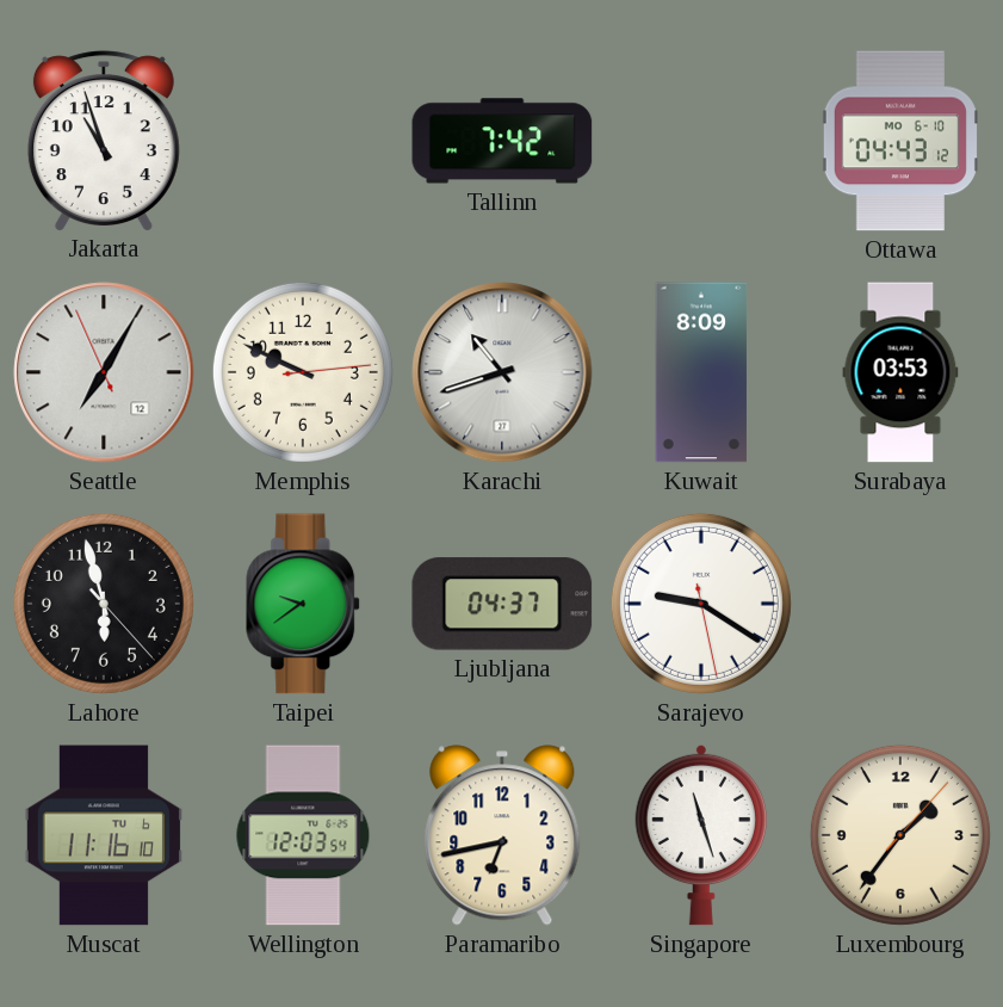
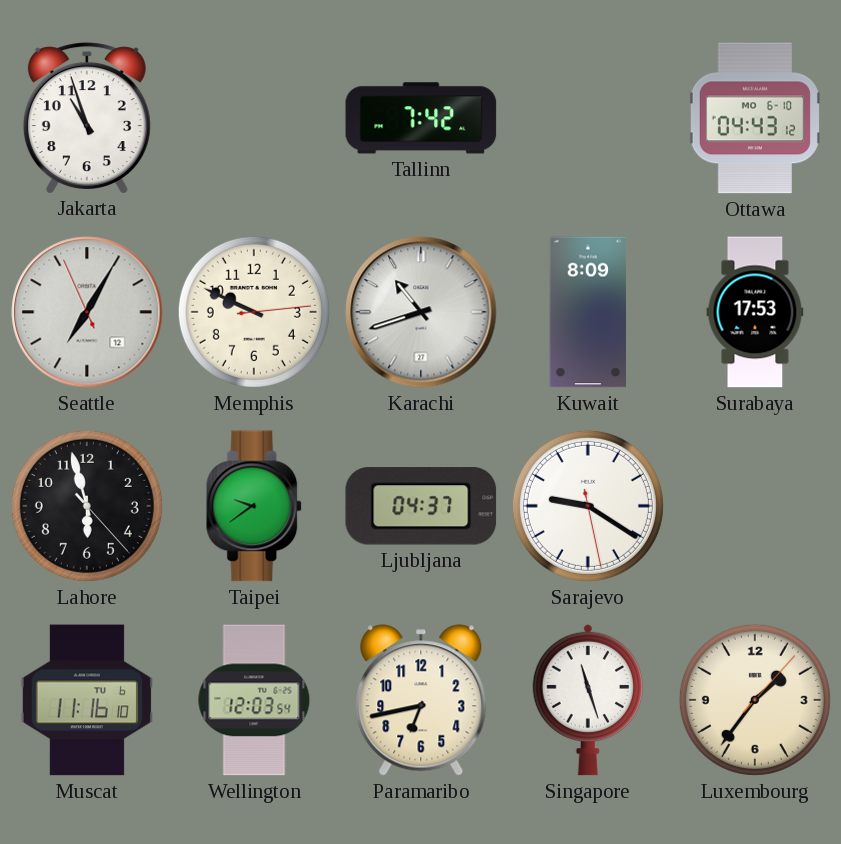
Surabaya: 03:53 -> 17:53 (755, 312)
